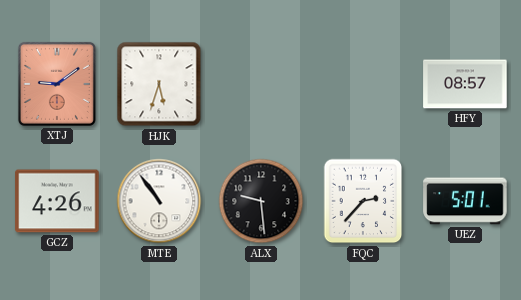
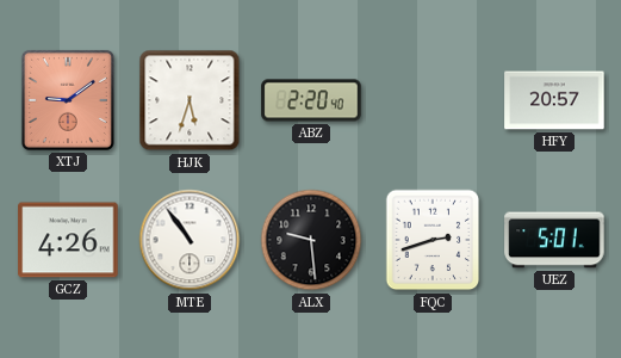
ABZ: none -> 2:20 (311, 100)
HFY: 08:57 -> 20:57 (554, 100)
FQC: 2:37 -> 2:42 (433, 240)
